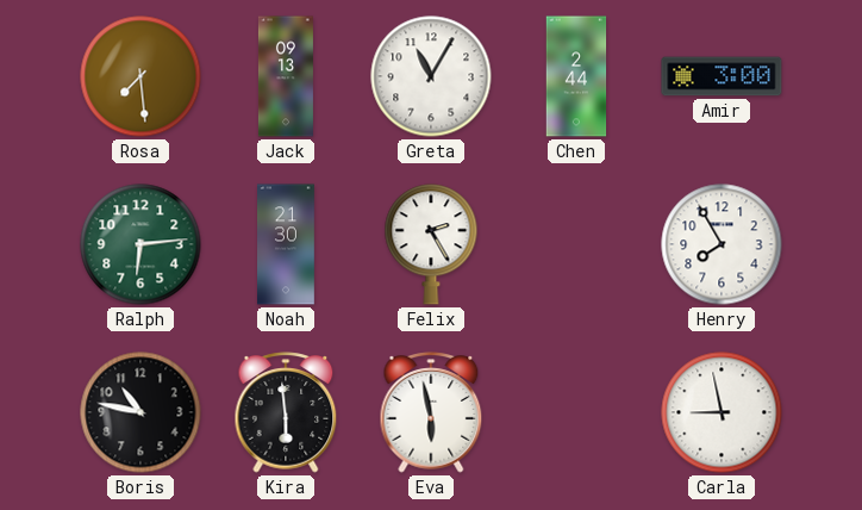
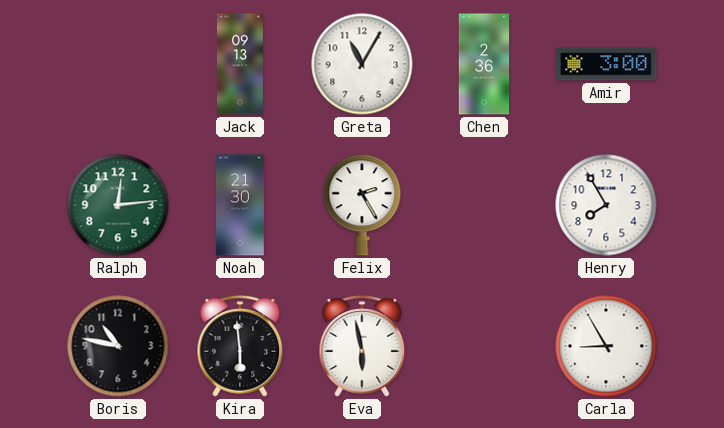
Rosa: 7:29 -> none (140, 76)
Chen: 2:44 -> 2:36 (484, 64)
Ralph: 6:14 -> 12:14 (118, 205)
Carla: 8:58 -> 8:55 (606, 346)
